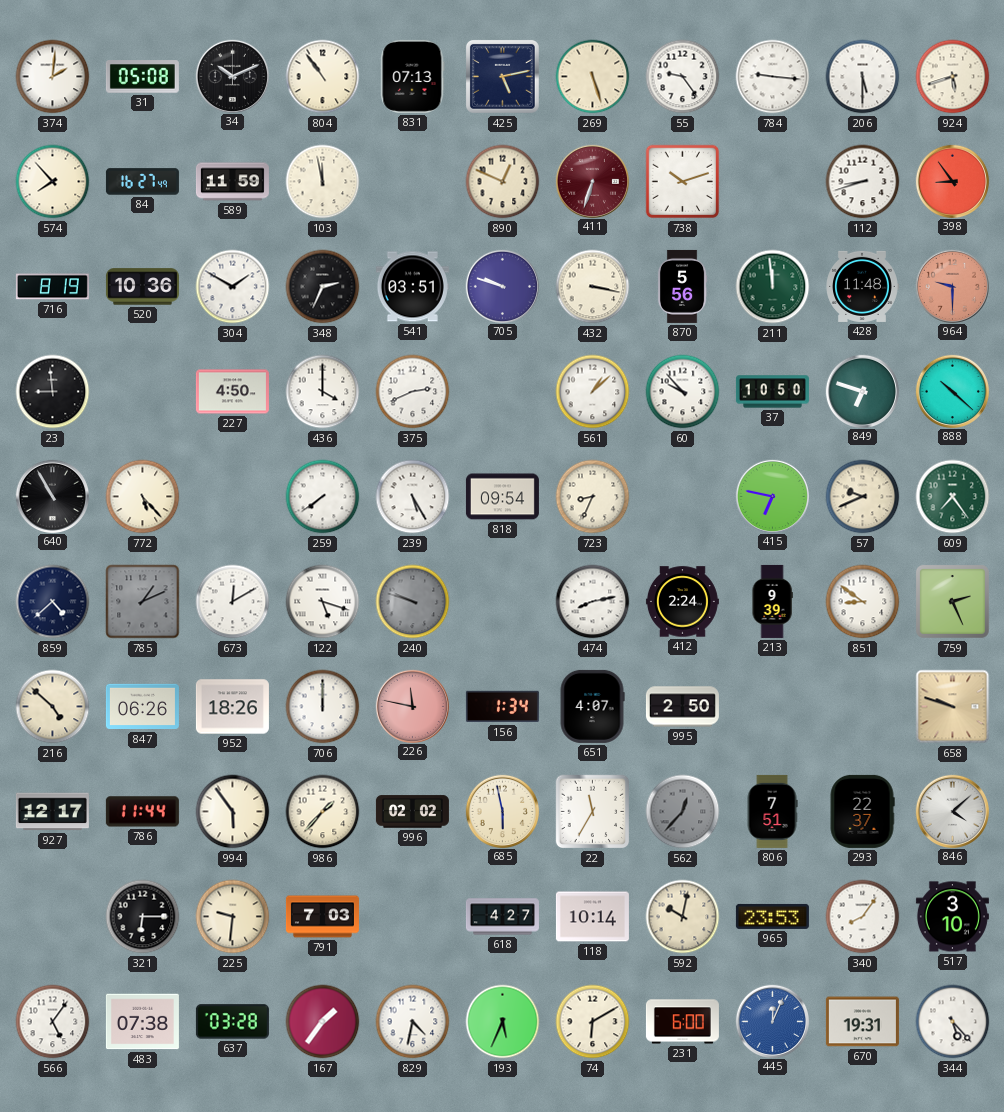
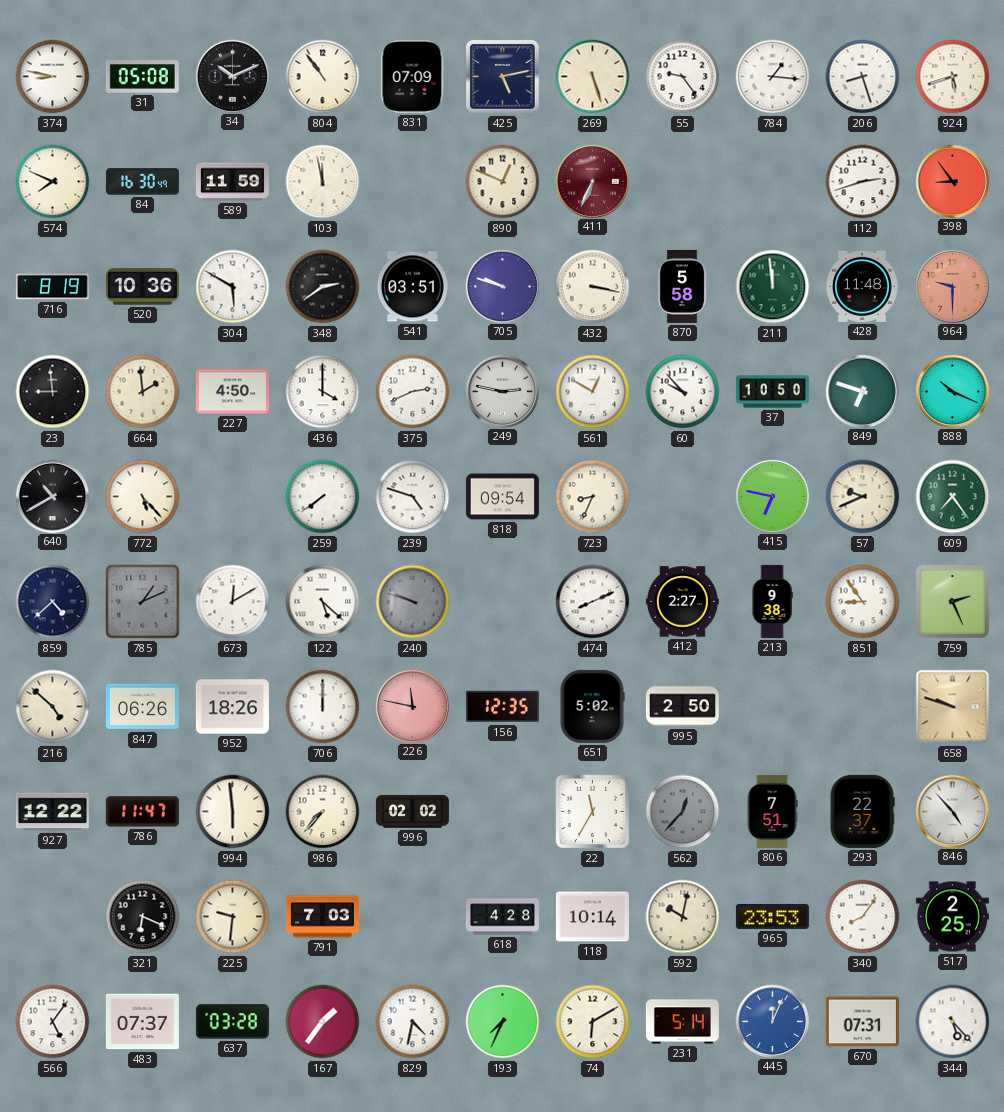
374: 2:01 -> 8:47 (53, 77)
831: 07:13 -> 07:09 (413, 76)
784: 9:16 -> 1:16 (773, 77)
206: 5:30 -> 8:27 (863, 77)
574: 7:53 -> 7:49 (53, 182)
84: 16:27 -> 16:30 (142, 182)
411: 6:33 -> 6:34 (592, 181)
738: 10:12 -> none (683, 182)
112: 8:42 -> 2:42 (863, 182)
304: 1:50 -> 5:50 (233, 287)
348: 2:34 -> 2:39 (323, 287)
870: 5:56 -> 5:58 (682, 286)
664: none -> 1:59 (143, 392)
249: none -> 2:47 (502, 391)
561: 1:08 -> 12:50 (593, 392)
888: 10:22 -> 10:19 (952, 391)
640: 10:55 -> 10:40 (52, 496)
239: 5:25 -> 4:48 (413, 497)
122: 5:18 -> 5:22 (323, 602)
474: 8:13 -> 8:11 (593, 602)
412: 2:24 -> 2:27 (682, 602)
213: 9:39 -> 9:38 (772, 601)
851: 8:51 -> 8:54 (863, 602)
156: 1:34 -> 12:35 (502, 707)
651: 4:07 -> 5:02 (592, 706)
927: 12:17 -> 12:22 (52, 812)
786: 11:44 -> 11:47 (142, 812)
994: 5:54 -> 5:59 (233, 812)
986: 1:37 -> 7:37 (323, 812)
685: 5:58 -> none (502, 811)
846: 4:08 -> 4:53 (952, 811)
321: 6:15 -> 6:19 (143, 917)
618: 4:27 -> 4:28 (502, 917)
517: 3:10 -> 2:25 (952, 917)
483: 07:38 -> 07:37 (142, 1022)
193: 5:34 -> 7:34 (503, 1022)
231: 6:00 -> 5:14 (682, 1022)
670: 19:31 -> 07:31 (862, 1022)
